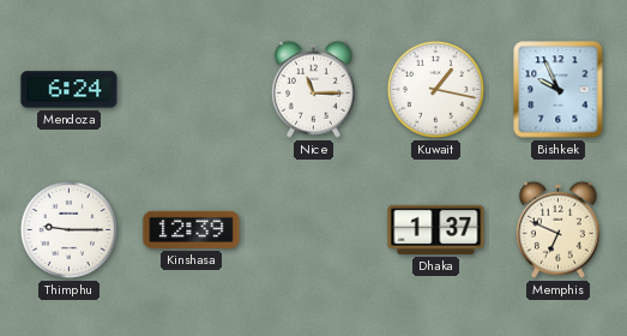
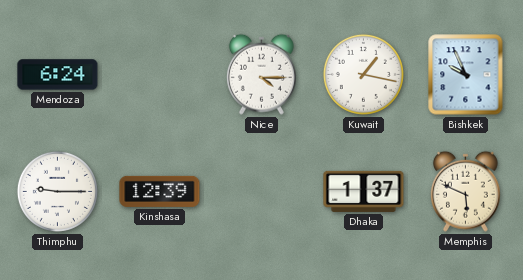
Nice: 11:15 -> 4:15 (261, 74)
Memphis: 6:49 -> 5:49 (465, 191)
